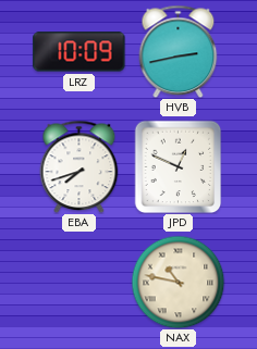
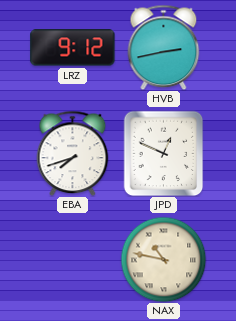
LRZ: 10:09 -> 9:12 (73, 48)
